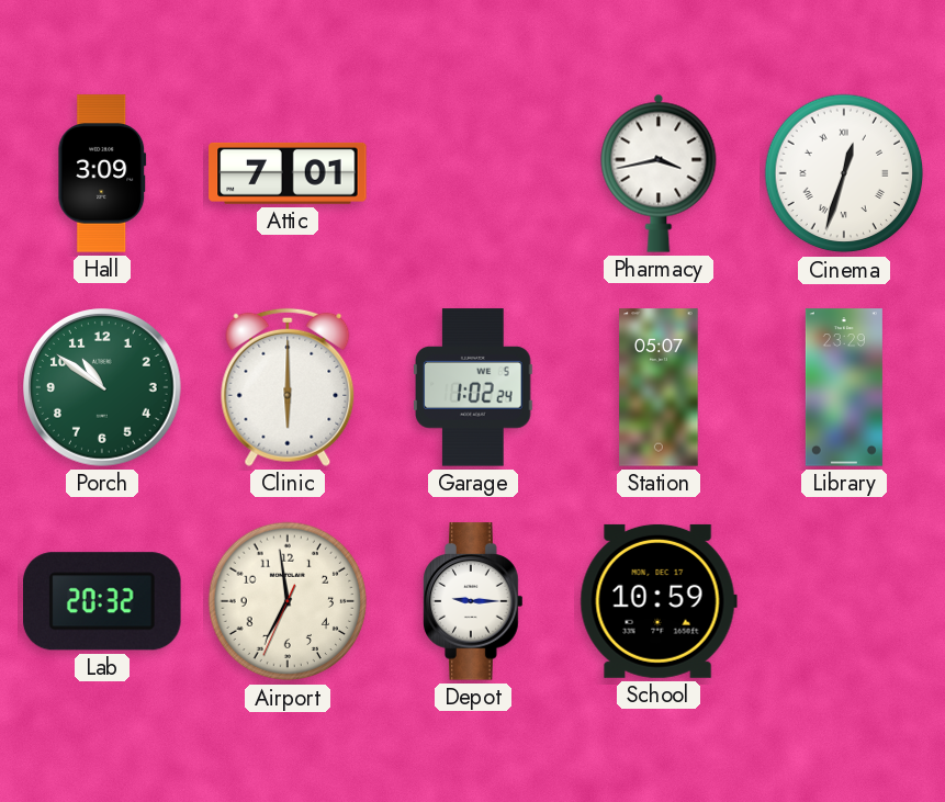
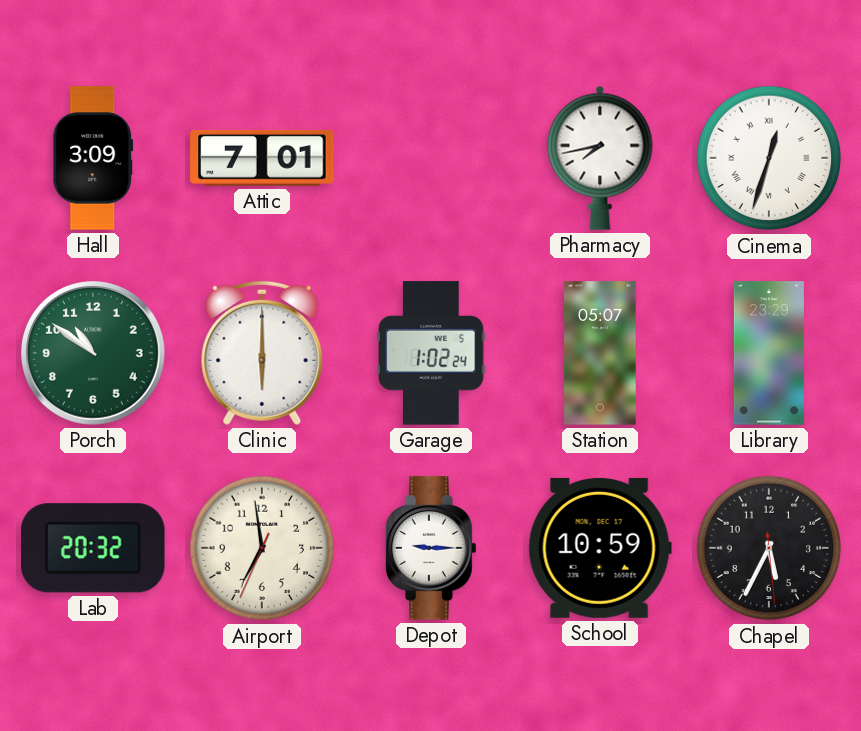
Pharmacy: 3:43 -> 7:43 (600, 158)
Chapel: none -> 5:34 (769, 548)
